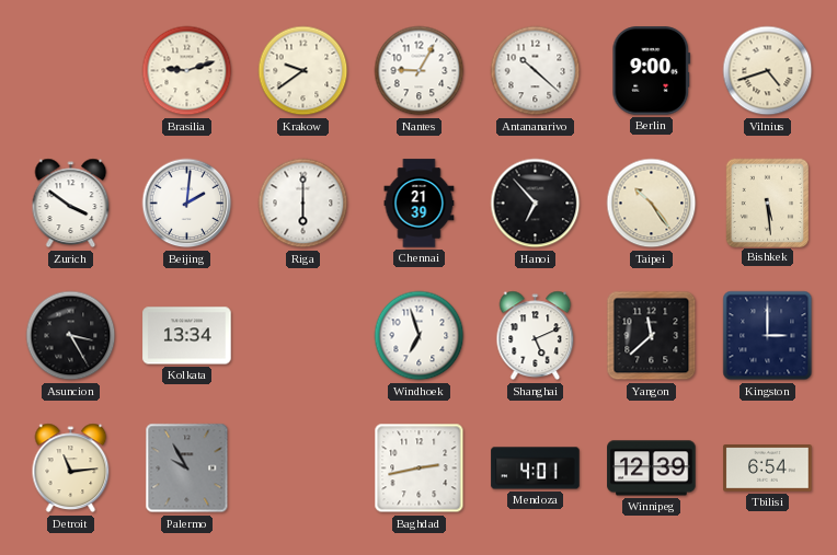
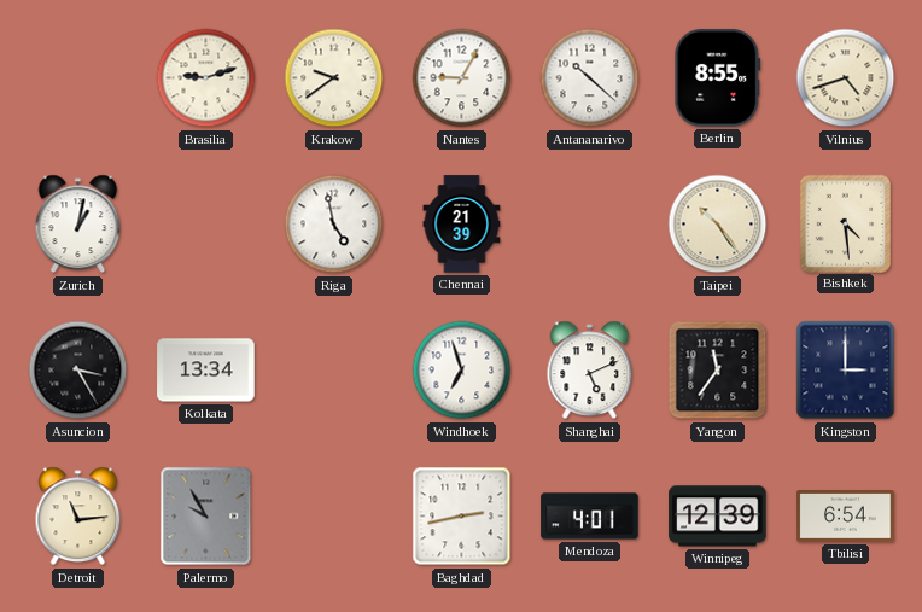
Berlin: 9:00 -> 8:55 (718, 78)
Zurich: 3:51 -> 1:02 (78, 225)
Beijing: 2:01 -> none (187, 204)
Riga: 6:00 -> 4:58 (334, 225)
Hanoi: 6:53 -> none (536, 204)
Bishkek: 5:29 -> 4:29 (845, 223)
Yangon: 11:38 -> 11:36 (718, 371)
